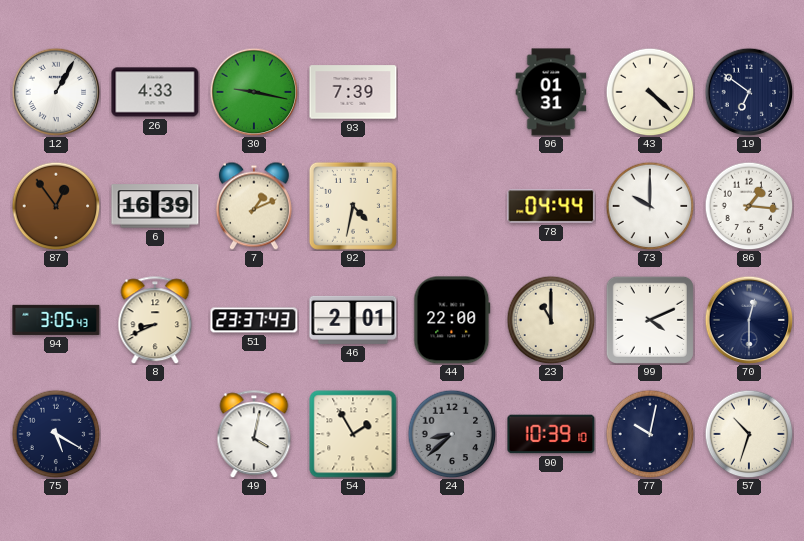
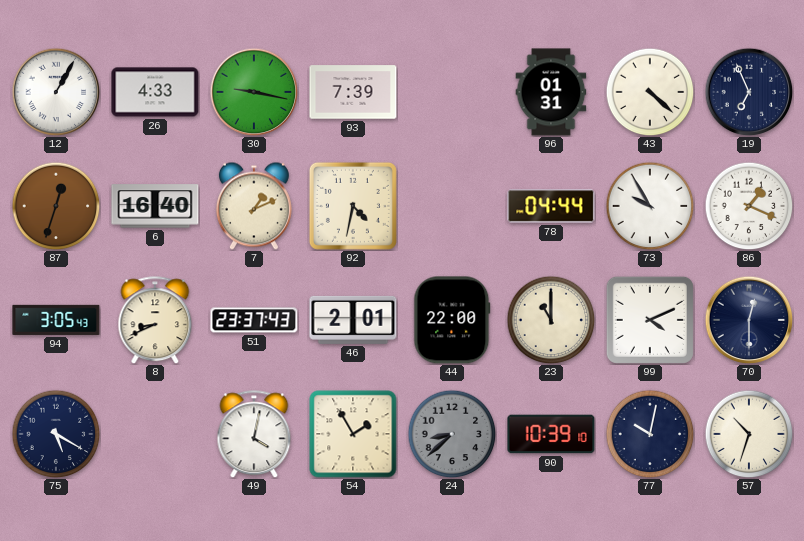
19: 6:51 -> 6:56 (749, 92)
87: 12:54 -> 12:33 (56, 206)
6: 16:39 -> 16:40 (155, 206)
73: 10:00 -> 9:55 (650, 206)
86: 1:16 -> 1:19 (749, 206)
